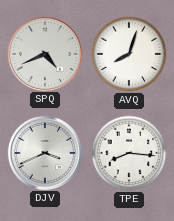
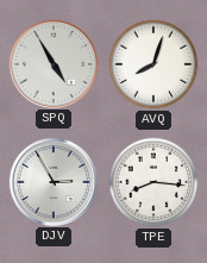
SPQ: 4:41 -> 4:55 (52, 63)
DJV: 3:41 -> 2:55 (52, 181)
